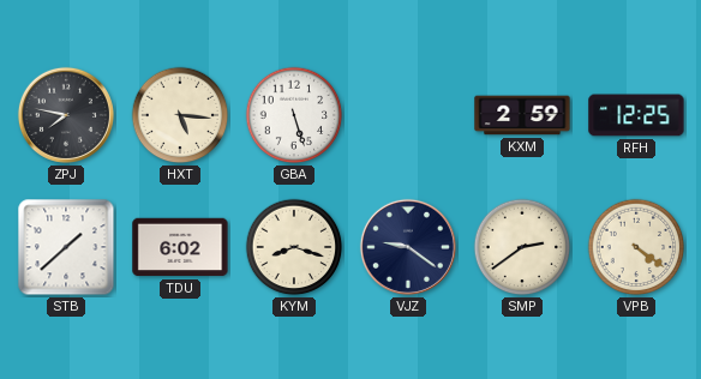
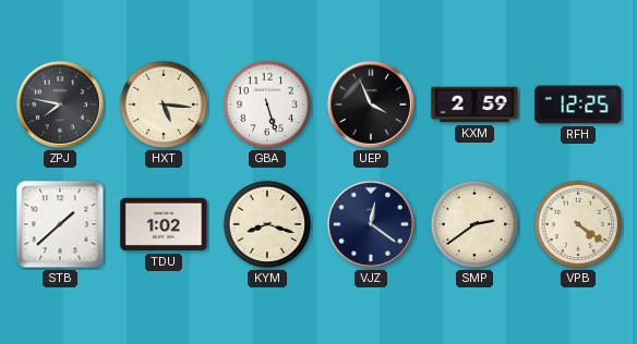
UEP: none -> 3:56 (371, 105)
TDU: 6:02 -> 1:02 (164, 224)
VJZ: 9:21 -> 12:21 (371, 224)
